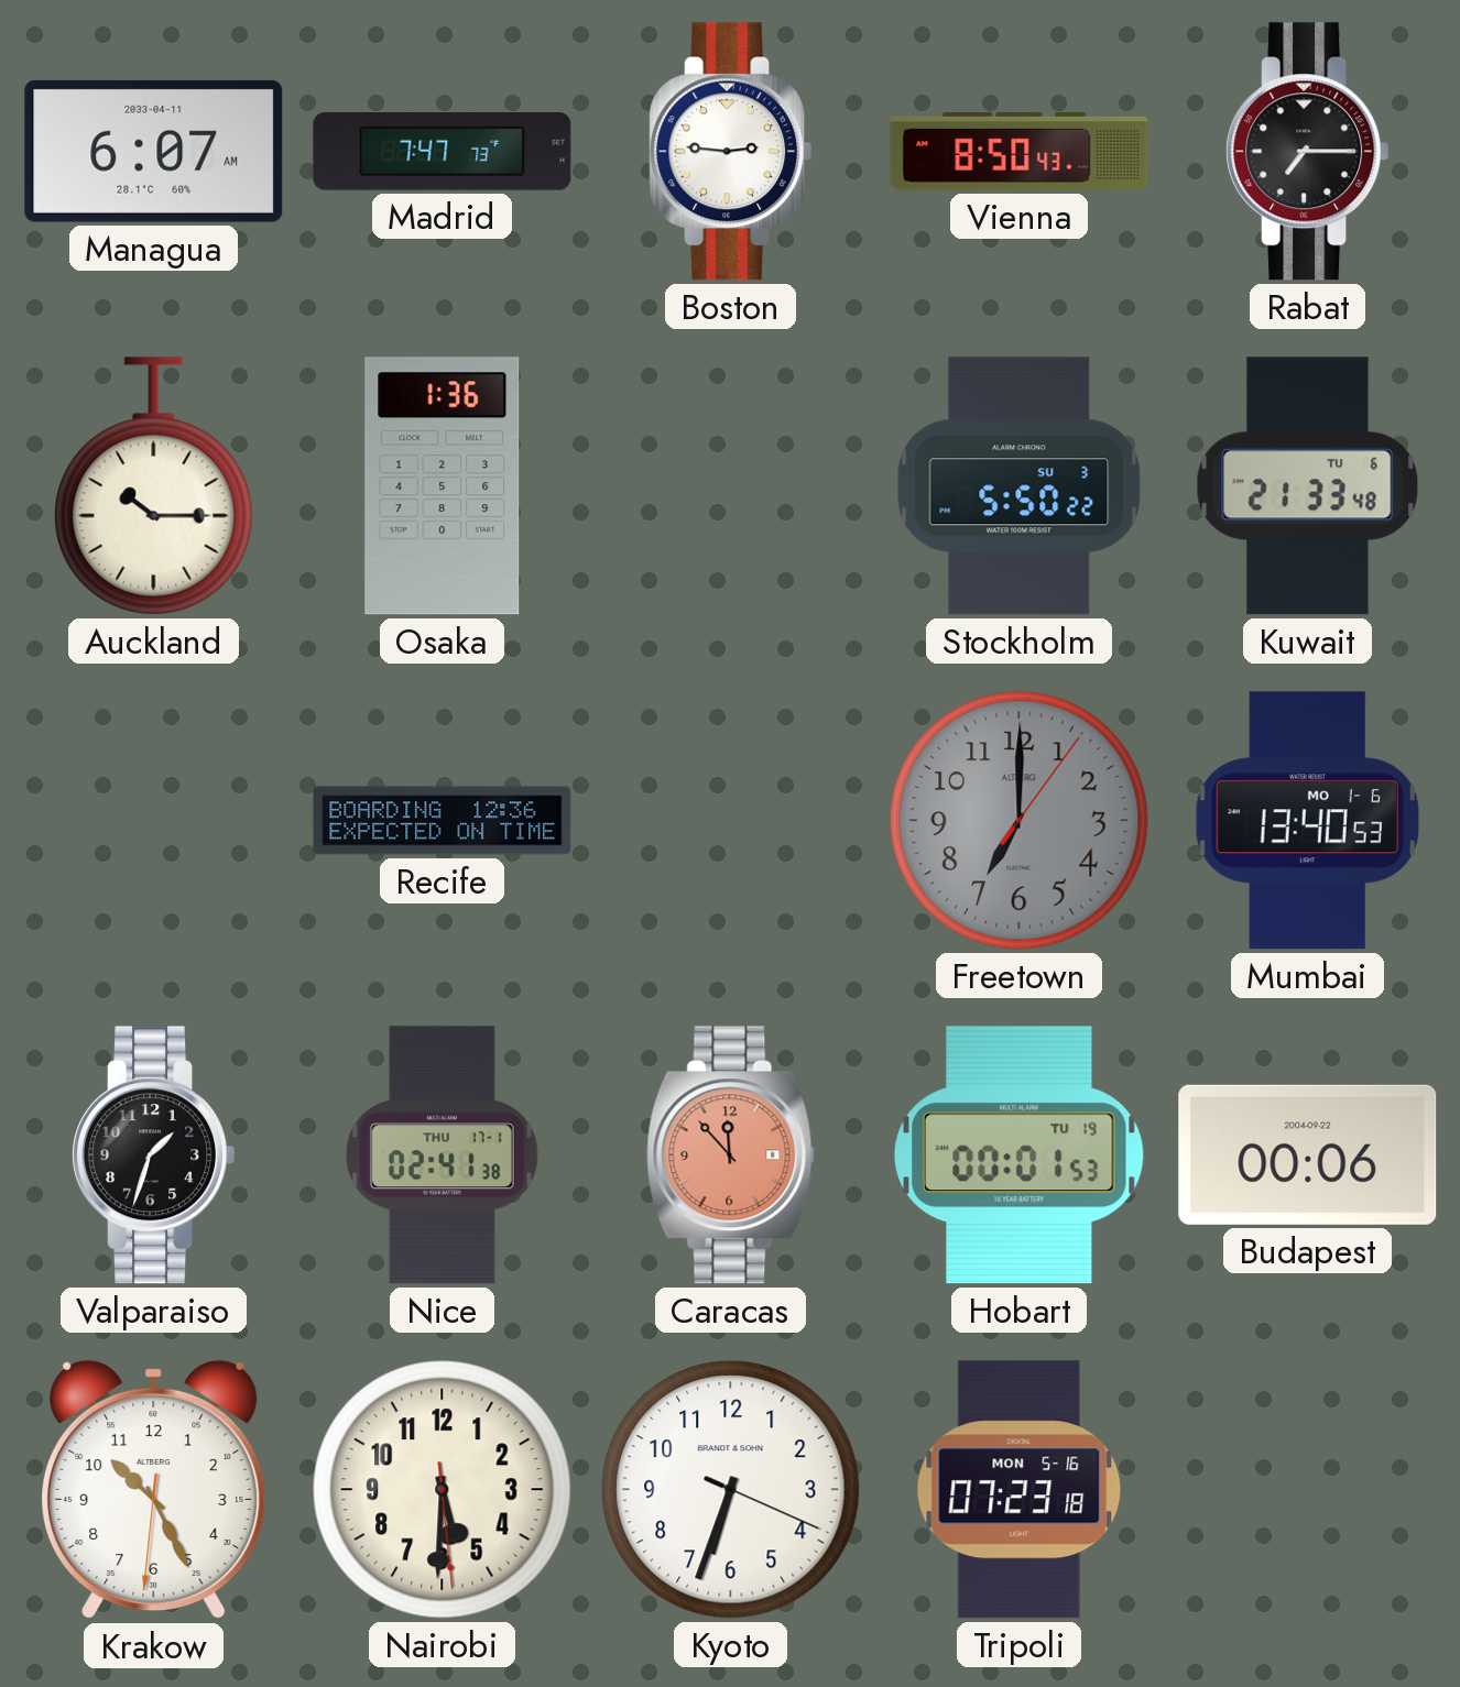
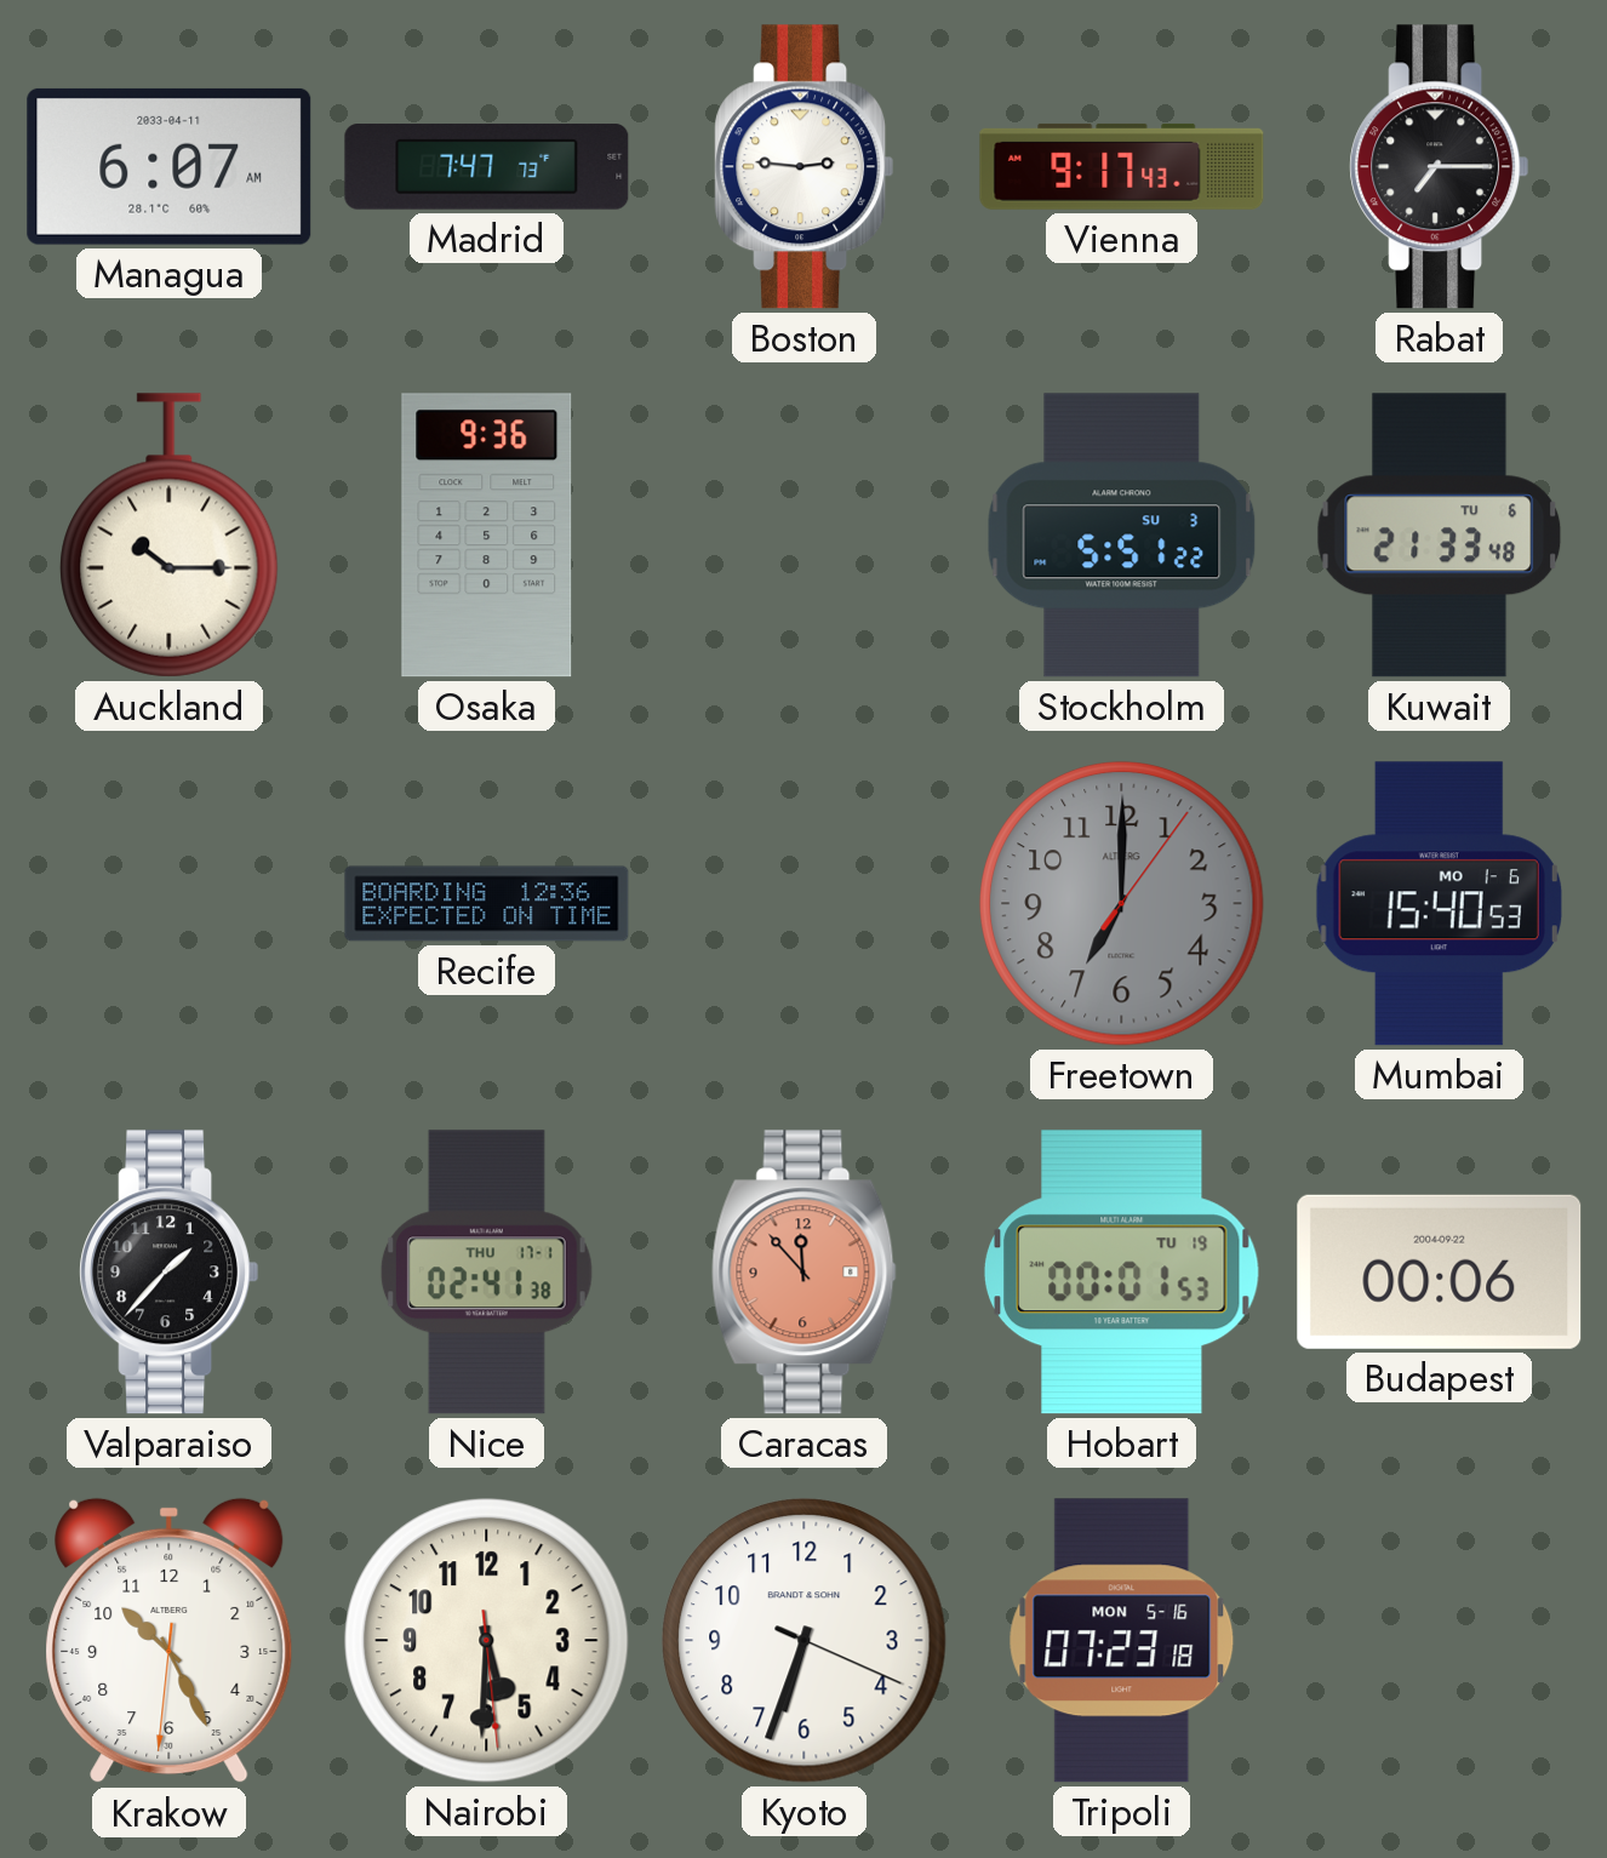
Vienna: 8:50 -> 9:17 (1122, 166)
Osaka: 1:36 -> 9:36 (487, 536)
Stockholm: 5:50 -> 5:51 (1122, 536)
Mumbai: 13:40 -> 15:40 (1439, 904)
Valparaiso: 1:33 -> 1:37 (170, 1273)
